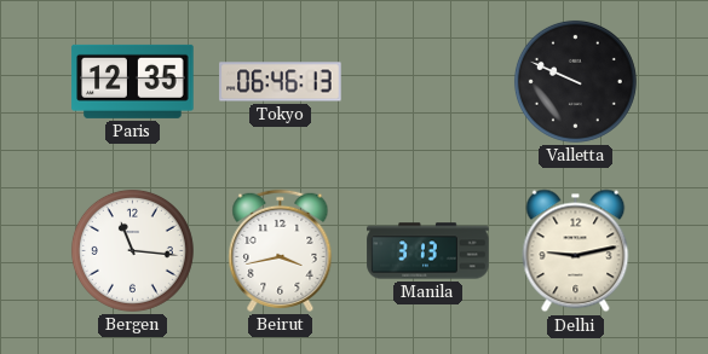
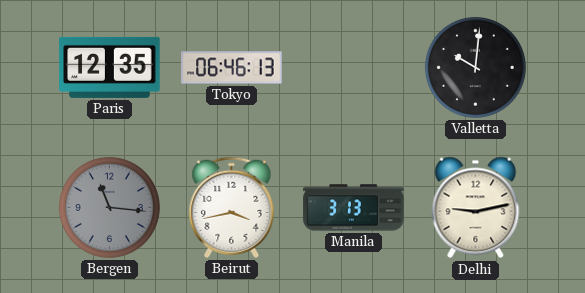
Valletta: 9:49 -> 10:01 (475, 67)
Bergen dial: white -> grey (109, 207)
